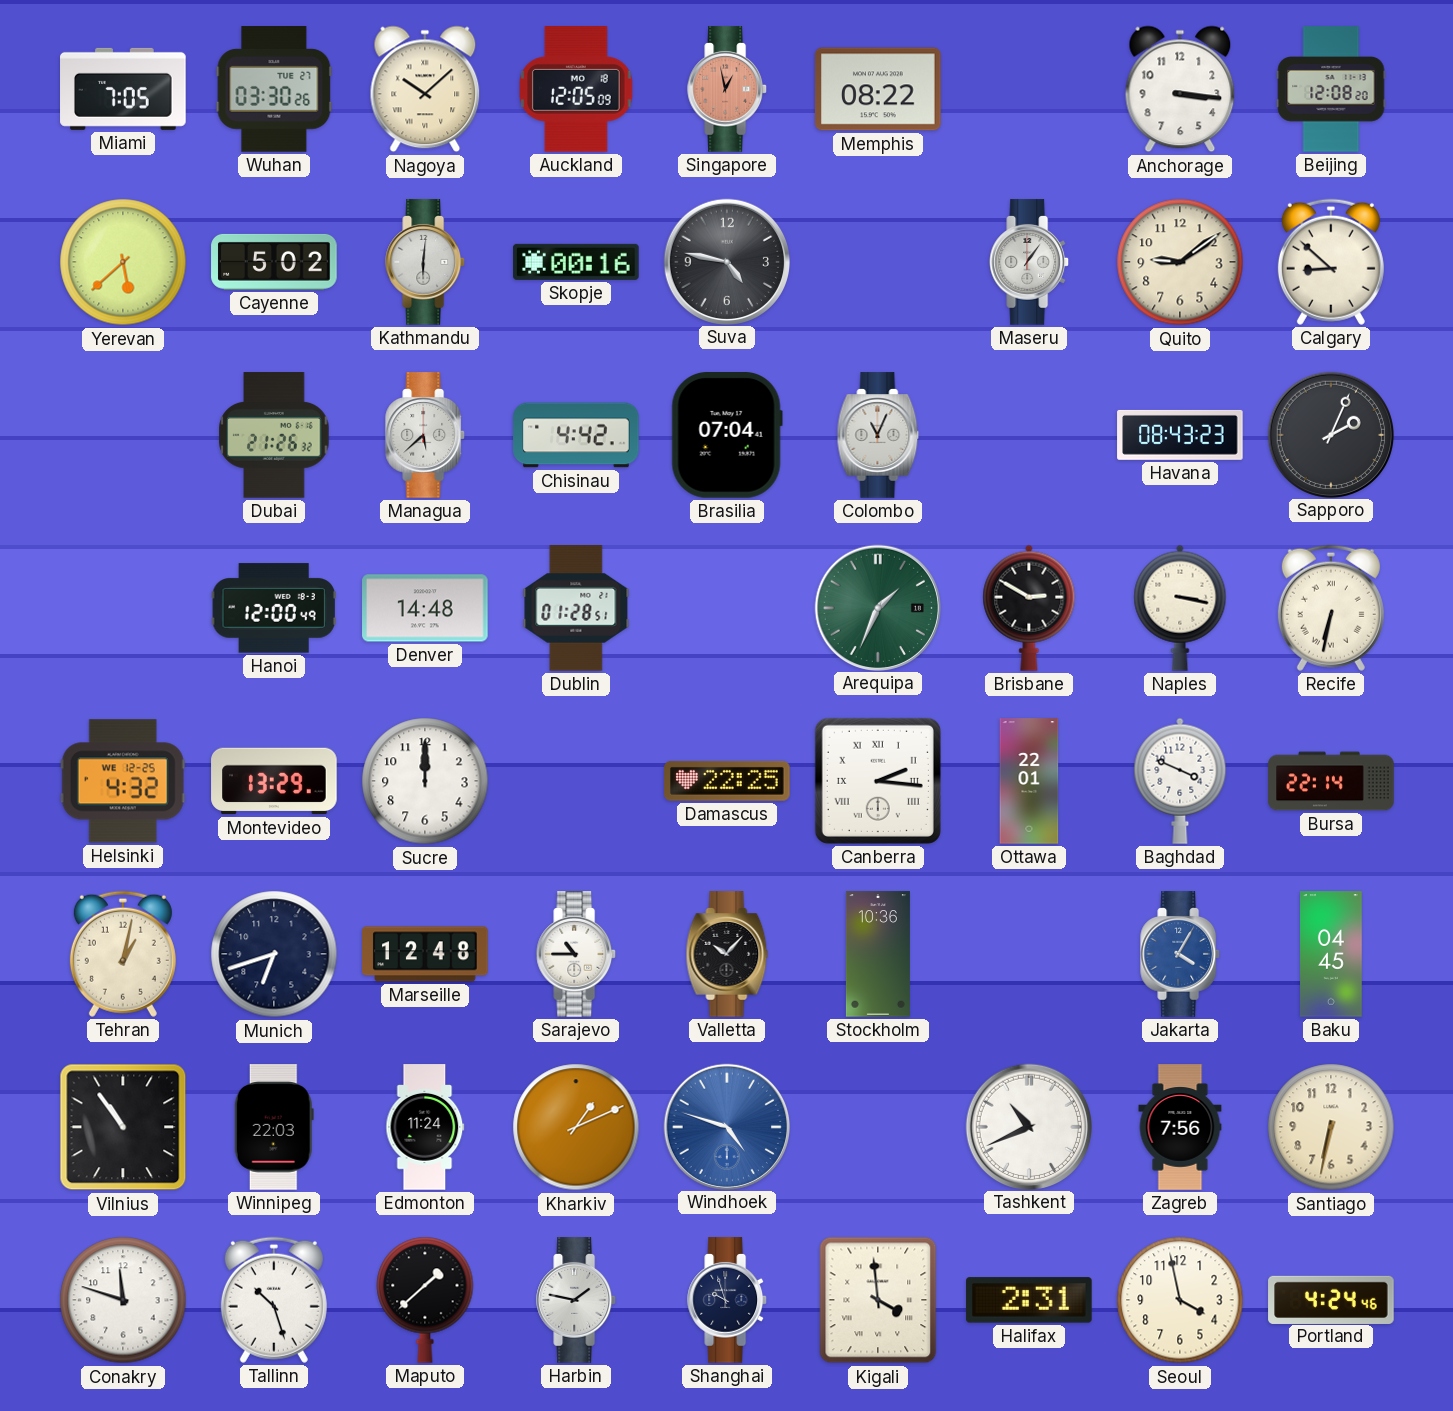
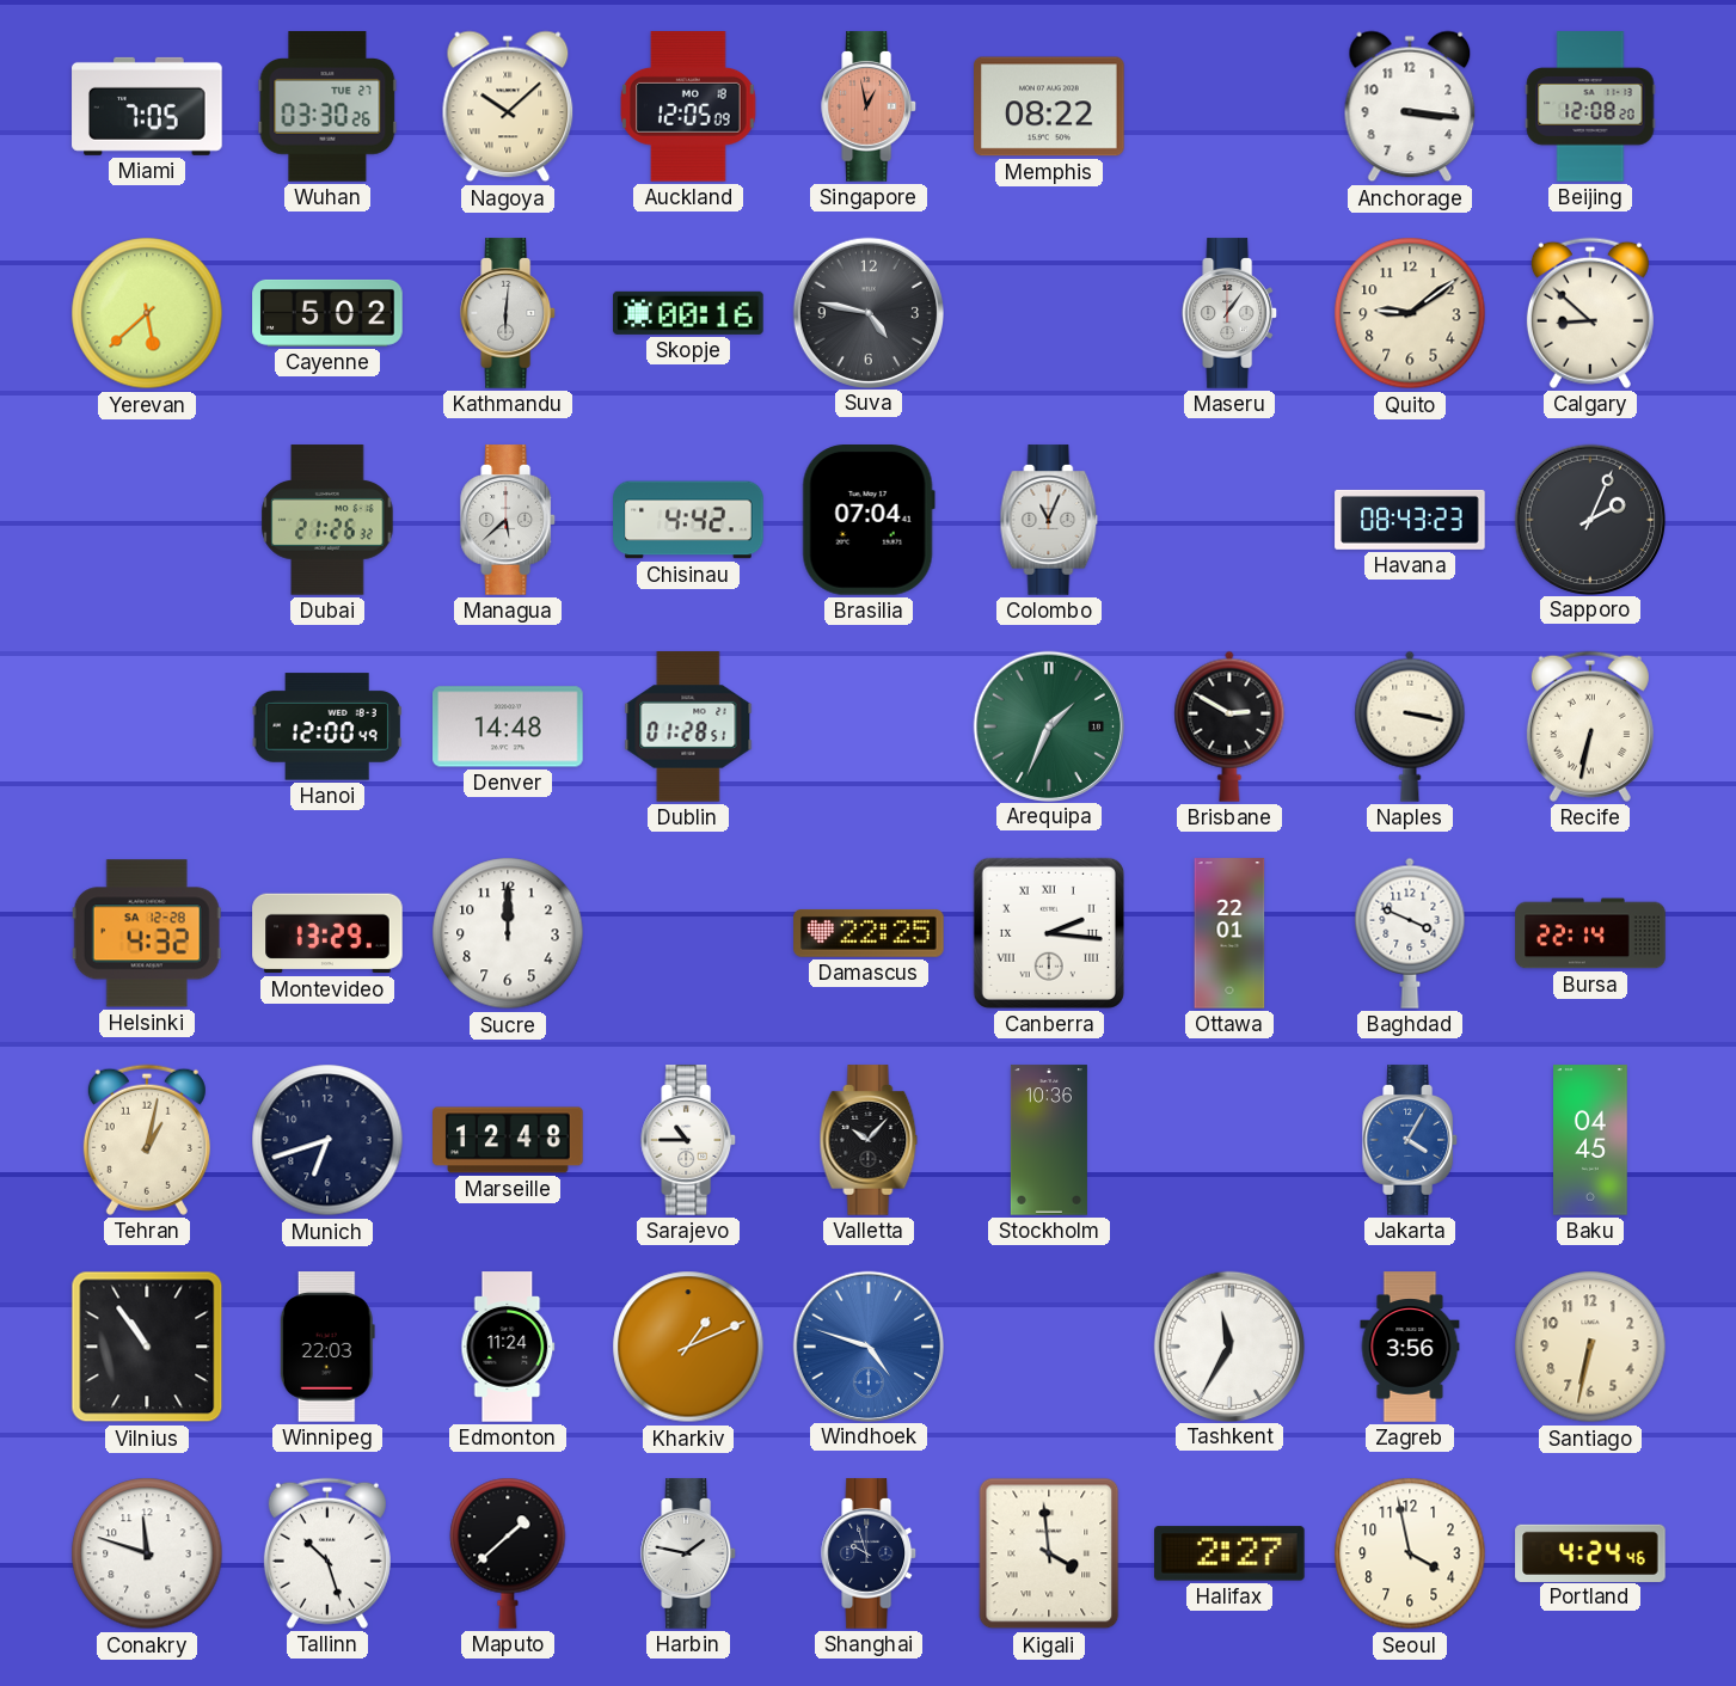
Helsinki date: WE 12-25 -> SA 12-28 (147, 933)
Tashkent: 10:41 -> 11:35 (1228, 1345)
Zagreb: 7:56 -> 3:56 (1410, 1347)
Halifax: 2:31 -> 2:27 (1229, 1553)
